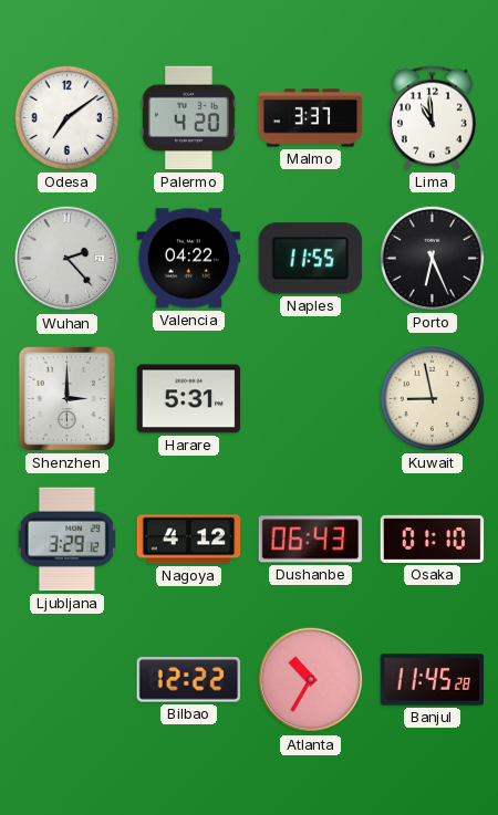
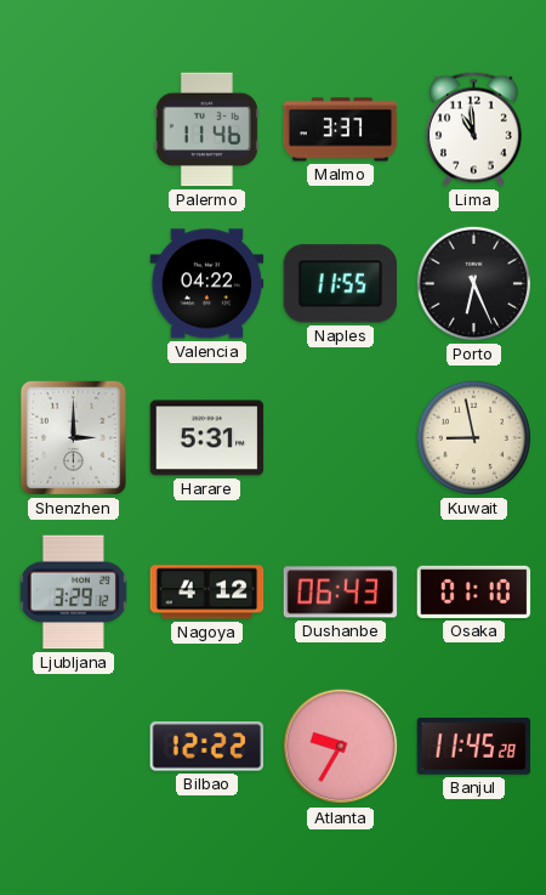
Odesa: 7:09 -> none (66, 117)
Palermo: 4:20 -> 11:46 (206, 130)
Wuhan: 2:23 -> none (68, 259)
Atlanta: 10:35 -> 9:35 (341, 747)
